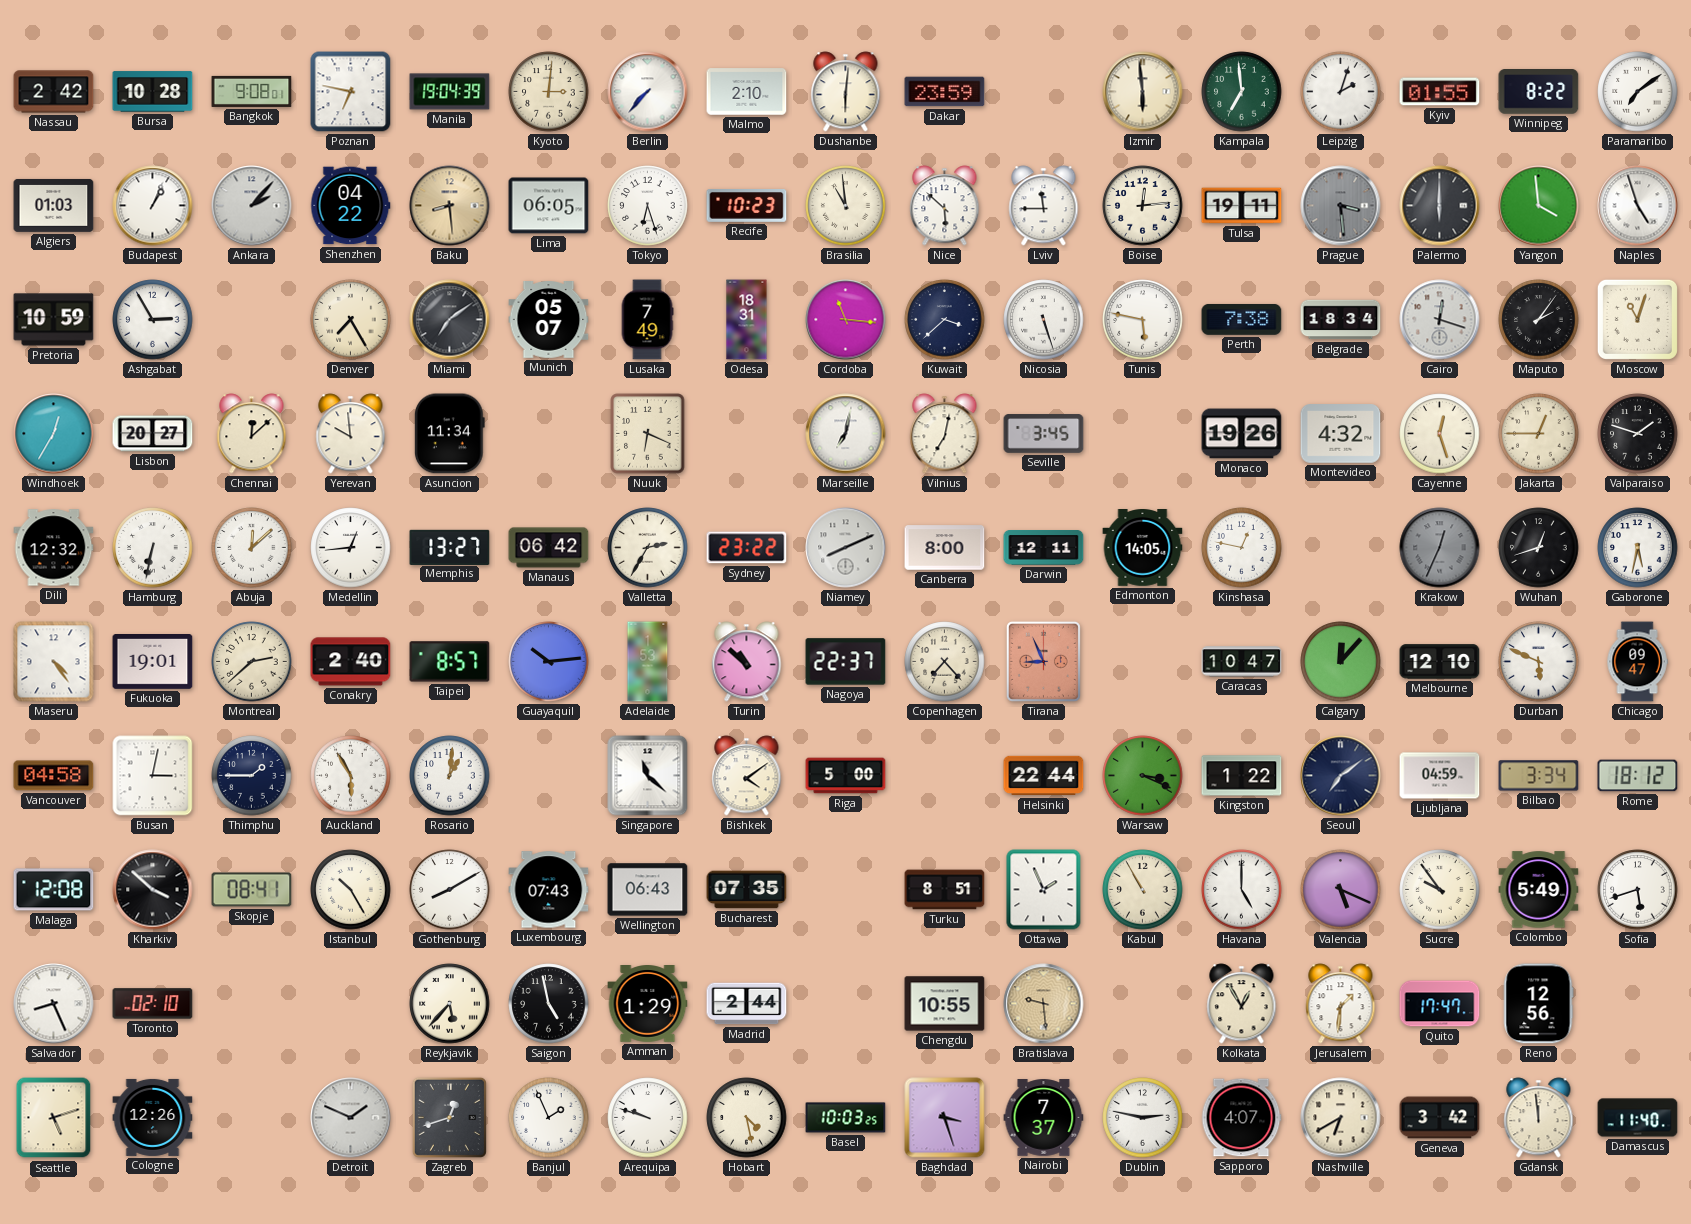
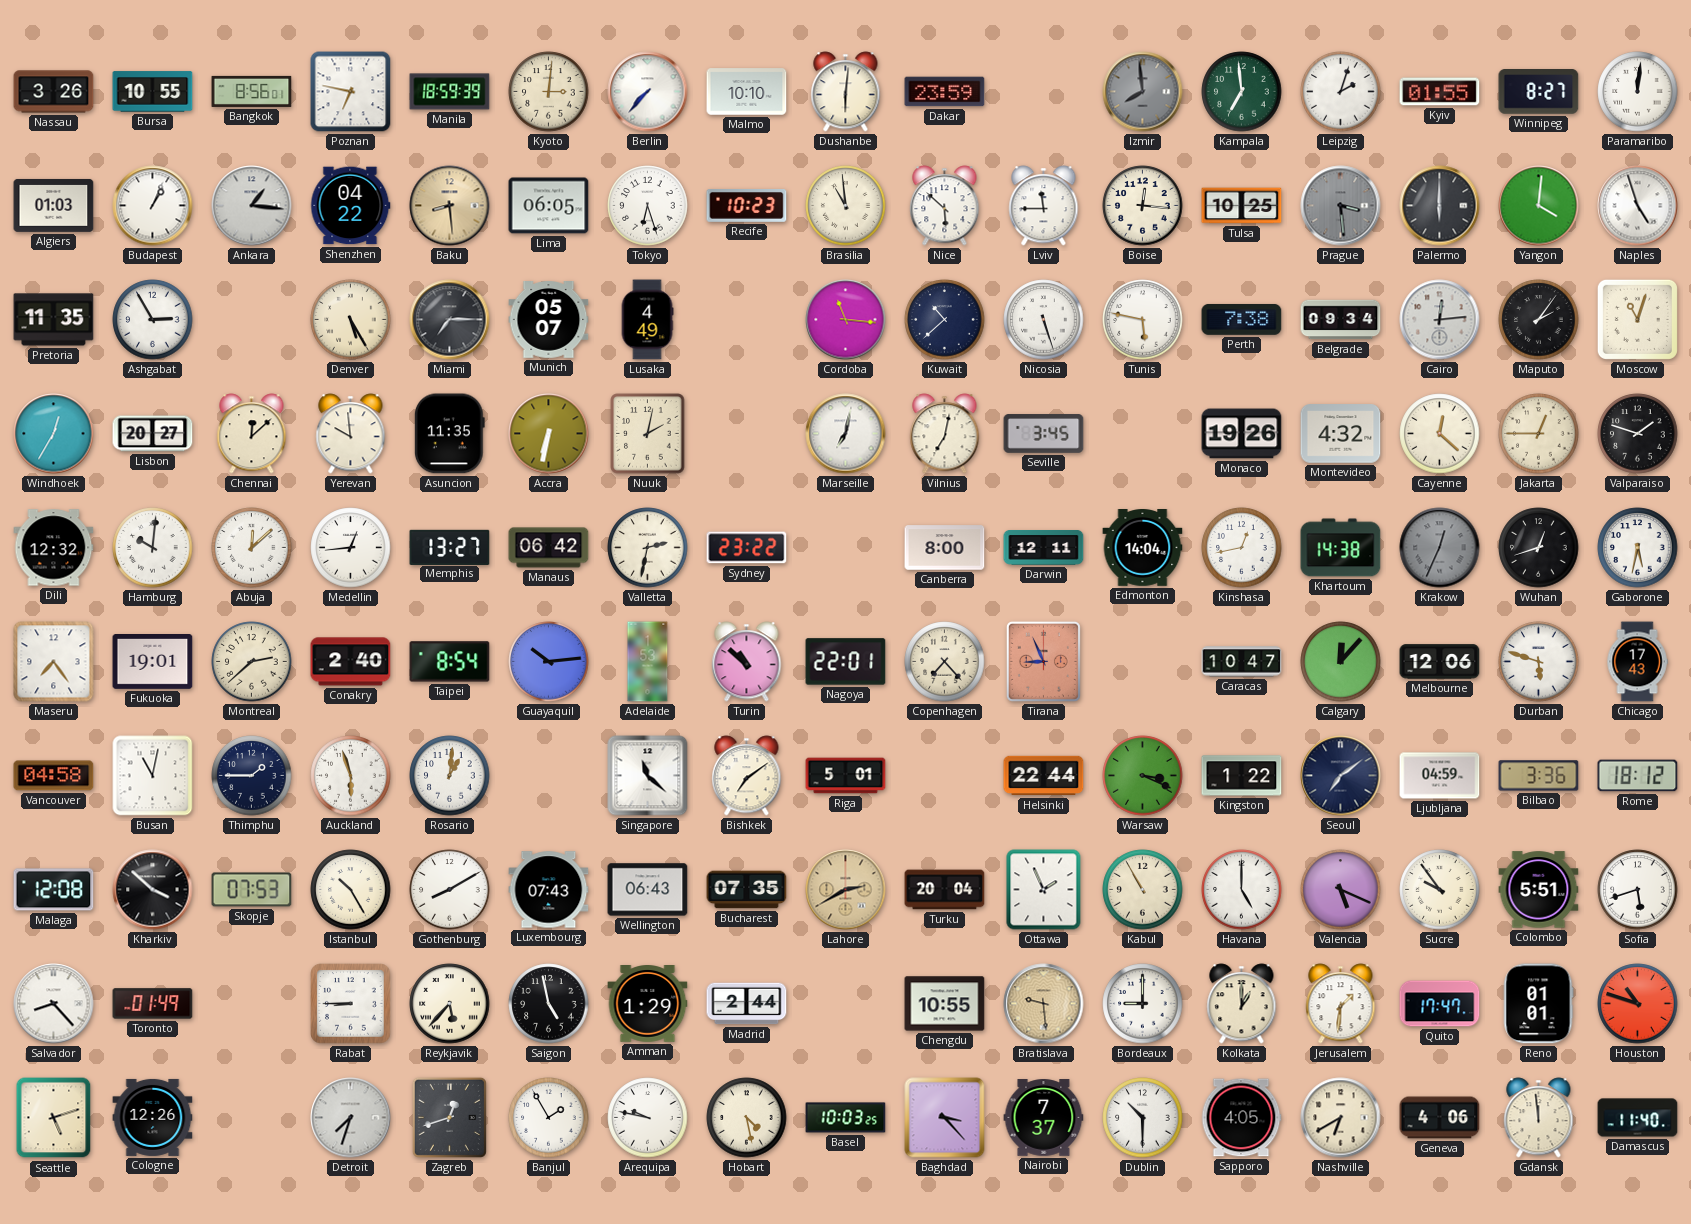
Nassau: 2:42 -> 3:26 (54, 92)
Bursa: 10:28 -> 10:55 (153, 92)
Bangkok: 9:08 -> 8:56 (252, 91)
Manila: 19:04 -> 18:59 (450, 92)
Malmo: 2:10 -> 10:10 (747, 92)
Izmir: 5:59 -> 7:59 (1143, 92)
Izmir dial: cream -> grey (1143, 92)
Winnipeg: 8:22 -> 8:27 (1539, 92)
Paramaribo: 7:09 -> 12:01 (1638, 92)
Ankara: 2:07 -> 1:16 (252, 206)
Boise: 12:14 -> 12:16 (1143, 206)
Tulsa: 19:11 -> 10:25 (1242, 206)
Yangon: 3:59 -> 4:01 (1539, 206)
Pretoria: 10:59 -> 11:35 (54, 320)
Denver: 7:25 -> 5:25 (351, 320)
Miami: 7:09 -> 7:15 (450, 320)
Lusaka: 7:49 -> 4:49 (647, 320)
Odesa: 18:31 -> none (747, 320)
Kuwait: 3:38 -> 10:38 (945, 320)
Belgrade: 18:34 -> 09:34 (1341, 320)
Cairo: 12:18 -> 12:14 (1440, 320)
Asuncion: 11:34 -> 11:35 (449, 434)
Accra: none -> 6:32 (549, 434)
Nuuk: 6:19 -> 2:02 (648, 434)
Cayenne: 12:27 -> 12:22 (1440, 434)
Hamburg: 6:32 -> 10:01 (153, 548)
Valletta: 2:35 -> 2:32 (648, 548)
Niamey: 8:11 -> none (846, 548)
Edmonton: 14:05 -> 14:04 (1143, 548)
Kinshasa: 12:47 -> 12:43 (1242, 548)
Khartoum: none -> 14:38 (1341, 548)
Maseru: 4:24 -> 7:24 (54, 662)
Taipei: 8:57 -> 8:54 (450, 662)
Nagoya: 22:37 -> 22:01 (846, 662)
Melbourne: 12:10 -> 12:06 (1440, 662)
Durban: 5:49 -> 5:48 (1539, 662)
Chicago: 09:47 -> 17:43 (1637, 662)
Busan: 3:02 -> 11:02 (153, 776)
Auckland: 5:55 -> 5:57 (351, 776)
Bishkek: 4:09 -> 7:09 (747, 776)
Riga: 5:00 -> 5:01 (846, 776)
Bilbao: 3:34 -> 3:36 (1539, 776)
Skopje: 08:41 -> 07:53 (252, 890)
Lahore: none -> 2:40 (846, 890)
Turku: 8:51 -> 20:04 (945, 890)
Colombo: 5:49 -> 5:51 (1539, 890)
Salvador: 8:26 -> 8:23 (54, 1004)
Toronto: 02:10 -> 01:49 (153, 1004)
Rabat: none -> 8:45 (351, 1004)
Bordeaux: none -> 9:00 (1143, 1004)
Kolkata: 12:55 -> 1:00 (1242, 1004)
Reno: 12:56 -> 01:01 (1538, 1004)
Houston: none -> 10:48 (1638, 1004)
Detroit: 1:49 -> 7:33 (351, 1118)
Banjul: 1:56 -> 1:55 (549, 1118)
Arequipa: 9:48 -> 9:47 (648, 1118)
Baghdad: 3:27 -> 3:23 (945, 1118)
Dublin: 2:47 -> 10:30 (1143, 1118)
Sapporo: 4:07 -> 4:05 (1241, 1118)
Geneva: 3:42 -> 4:06 (1440, 1118)
